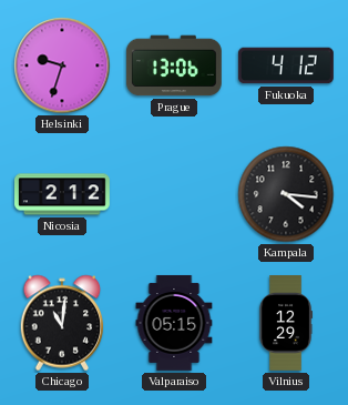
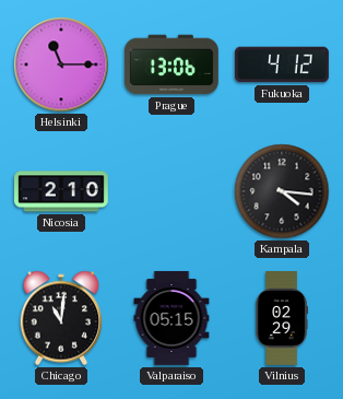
Helsinki: 9:33 -> 11:15 (61, 64)
Nicosia: 2:12 -> 2:10 (62, 191)
Vilnius: 12:29 -> 02:29 (282, 319)
